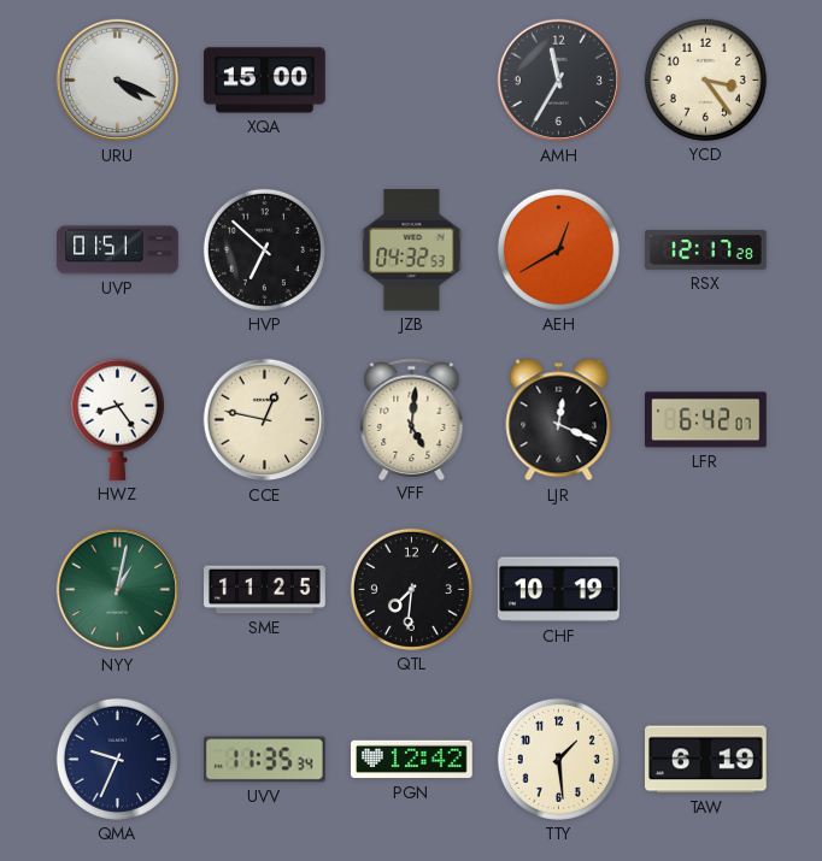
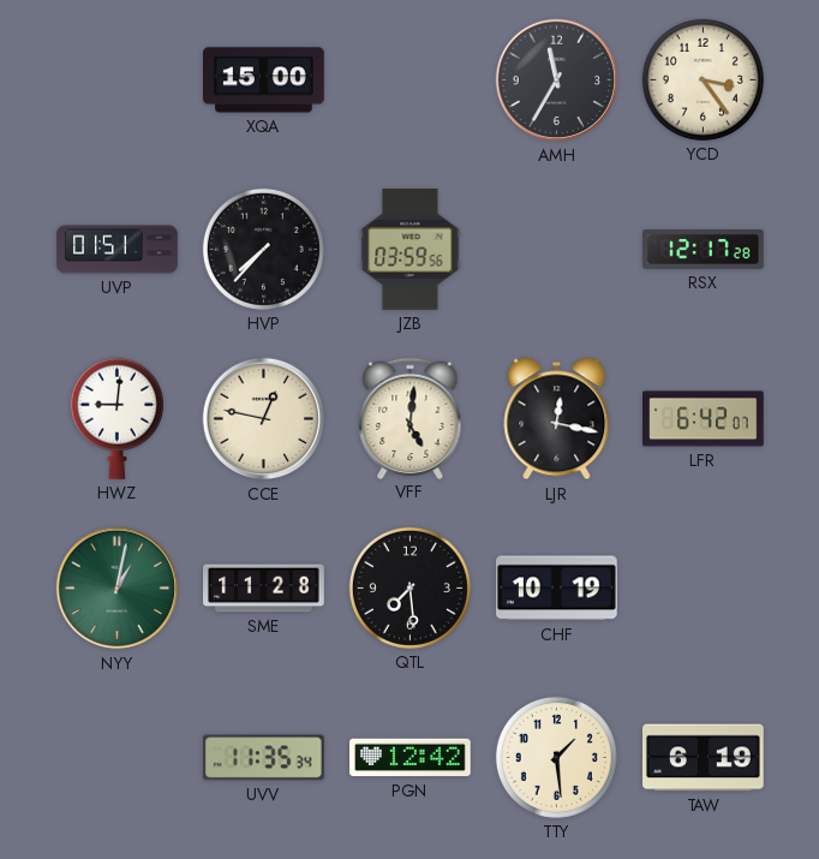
URU: 4:19 -> none (118, 81)
HVP: 6:52 -> 7:37 (263, 249)
JZB: 04:32 -> 03:59 (411, 250)
AEH: 12:40 -> none (558, 249)
HWZ: 8:24 -> 9:01 (116, 418)
LJR: 12:19 -> 12:17 (557, 419)
SME: 11:25 -> 11:28 (264, 589)
QTL: 7:31 -> 7:29 (409, 587)
QMA: 9:34 -> none (117, 759)
